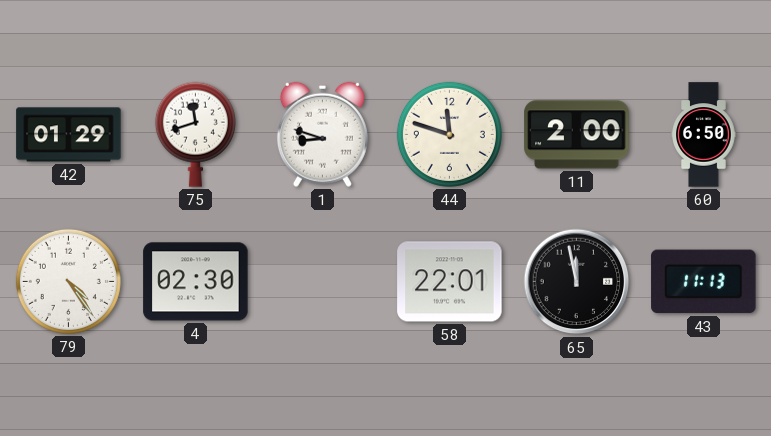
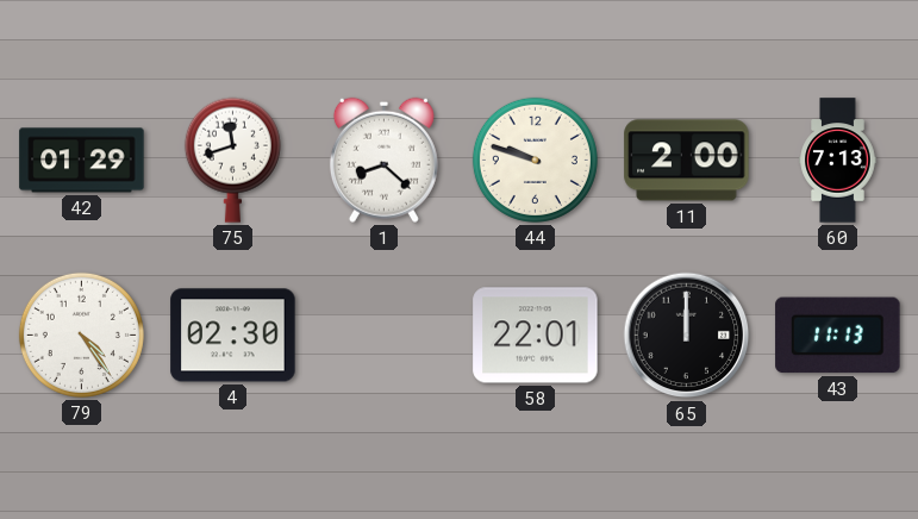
1: 8:48 -> 8:22 (383, 160)
44: 11:48 -> 9:48 (535, 160)
60: 6:50 -> 7:13 (838, 161)
65: 11:58 -> 12:00 (687, 336)
